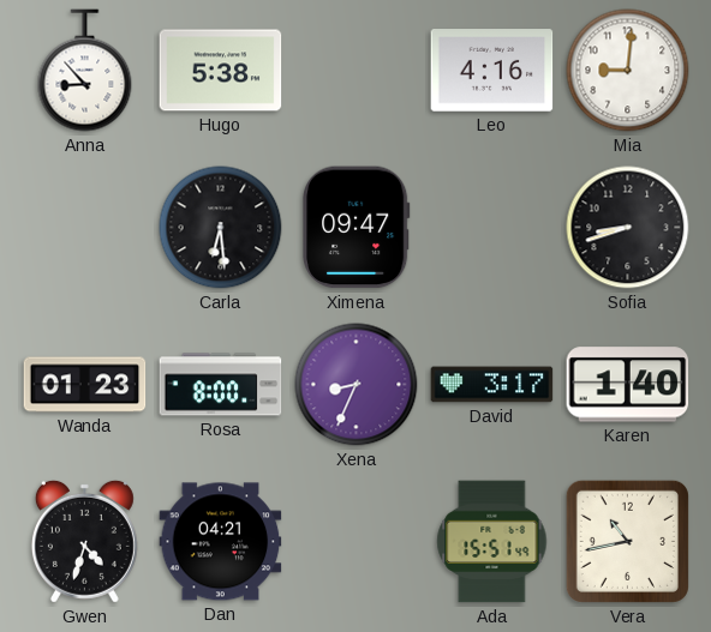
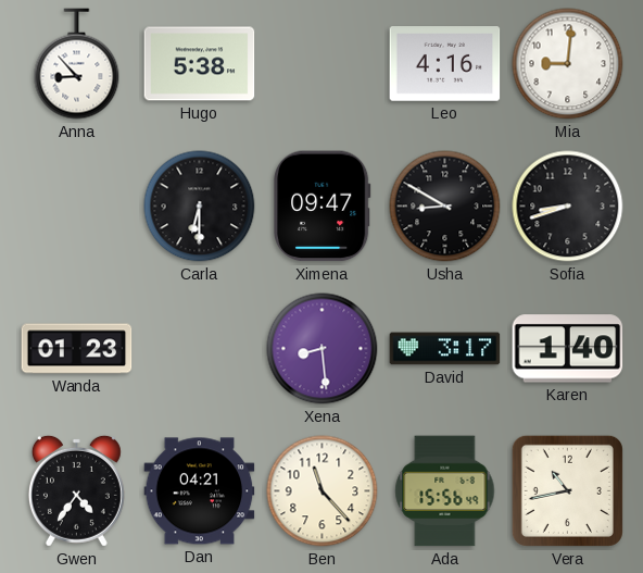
Carla: 6:29 -> 6:30 (200, 207)
Usha: none -> 8:50 (445, 207)
Rosa: 8:00 -> none (221, 385)
Xena: 8:34 -> 8:29 (323, 349)
Gwen: 4:33 -> 4:36 (76, 490)
Ben: none -> 11:23 (323, 491)
Ada: 15:51 -> 15:56 (445, 491)
